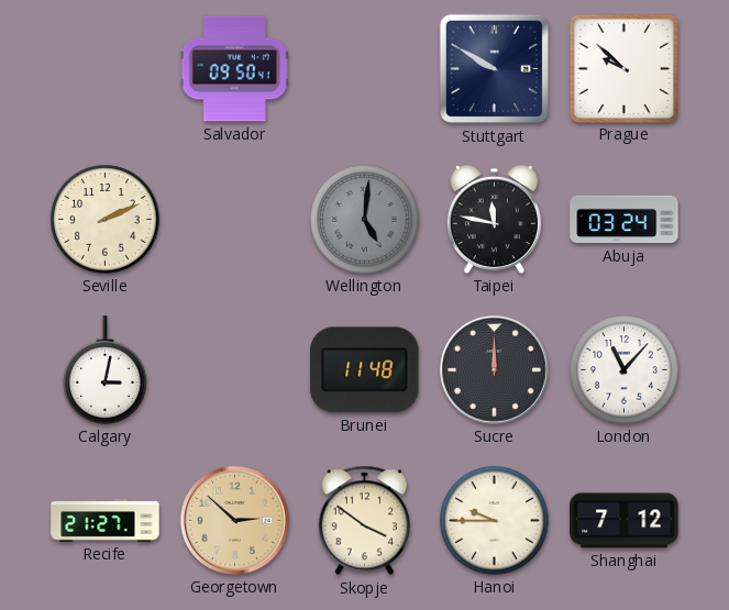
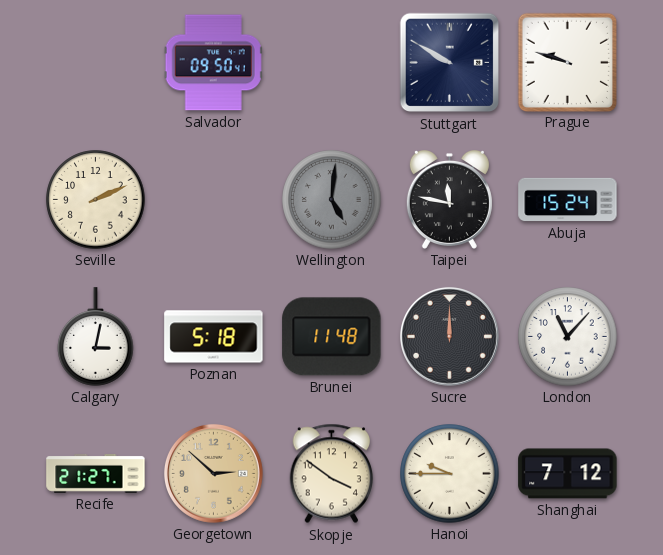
Prague: 9:52 -> 9:48 (567, 62)
Abuja: 03:24 -> 15:24 (568, 200)
Poznan: none -> 5:18 (214, 337)
